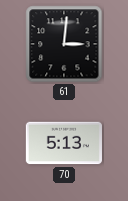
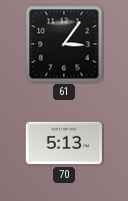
61: 3:01 -> 3:06 (64, 44)
